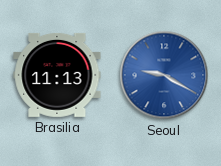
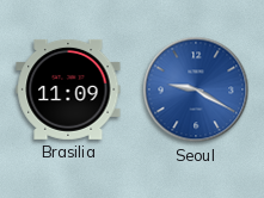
Brasilia: 11:13 -> 11:09 (68, 89)
